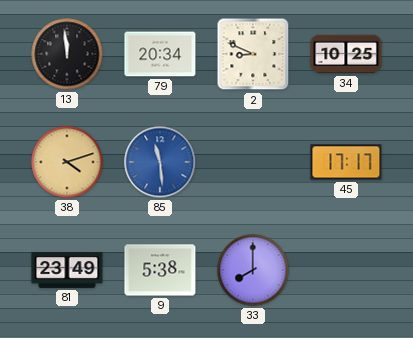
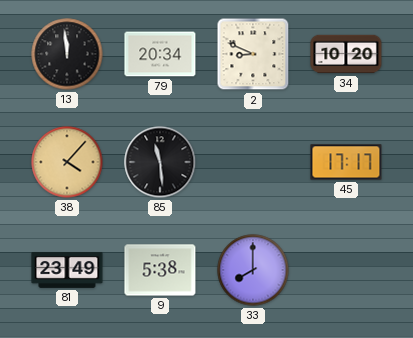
34: 10:25 -> 10:20 (346, 54)
38: 4:12 -> 4:07 (67, 162)
85 dial: blue -> black (160, 162)
